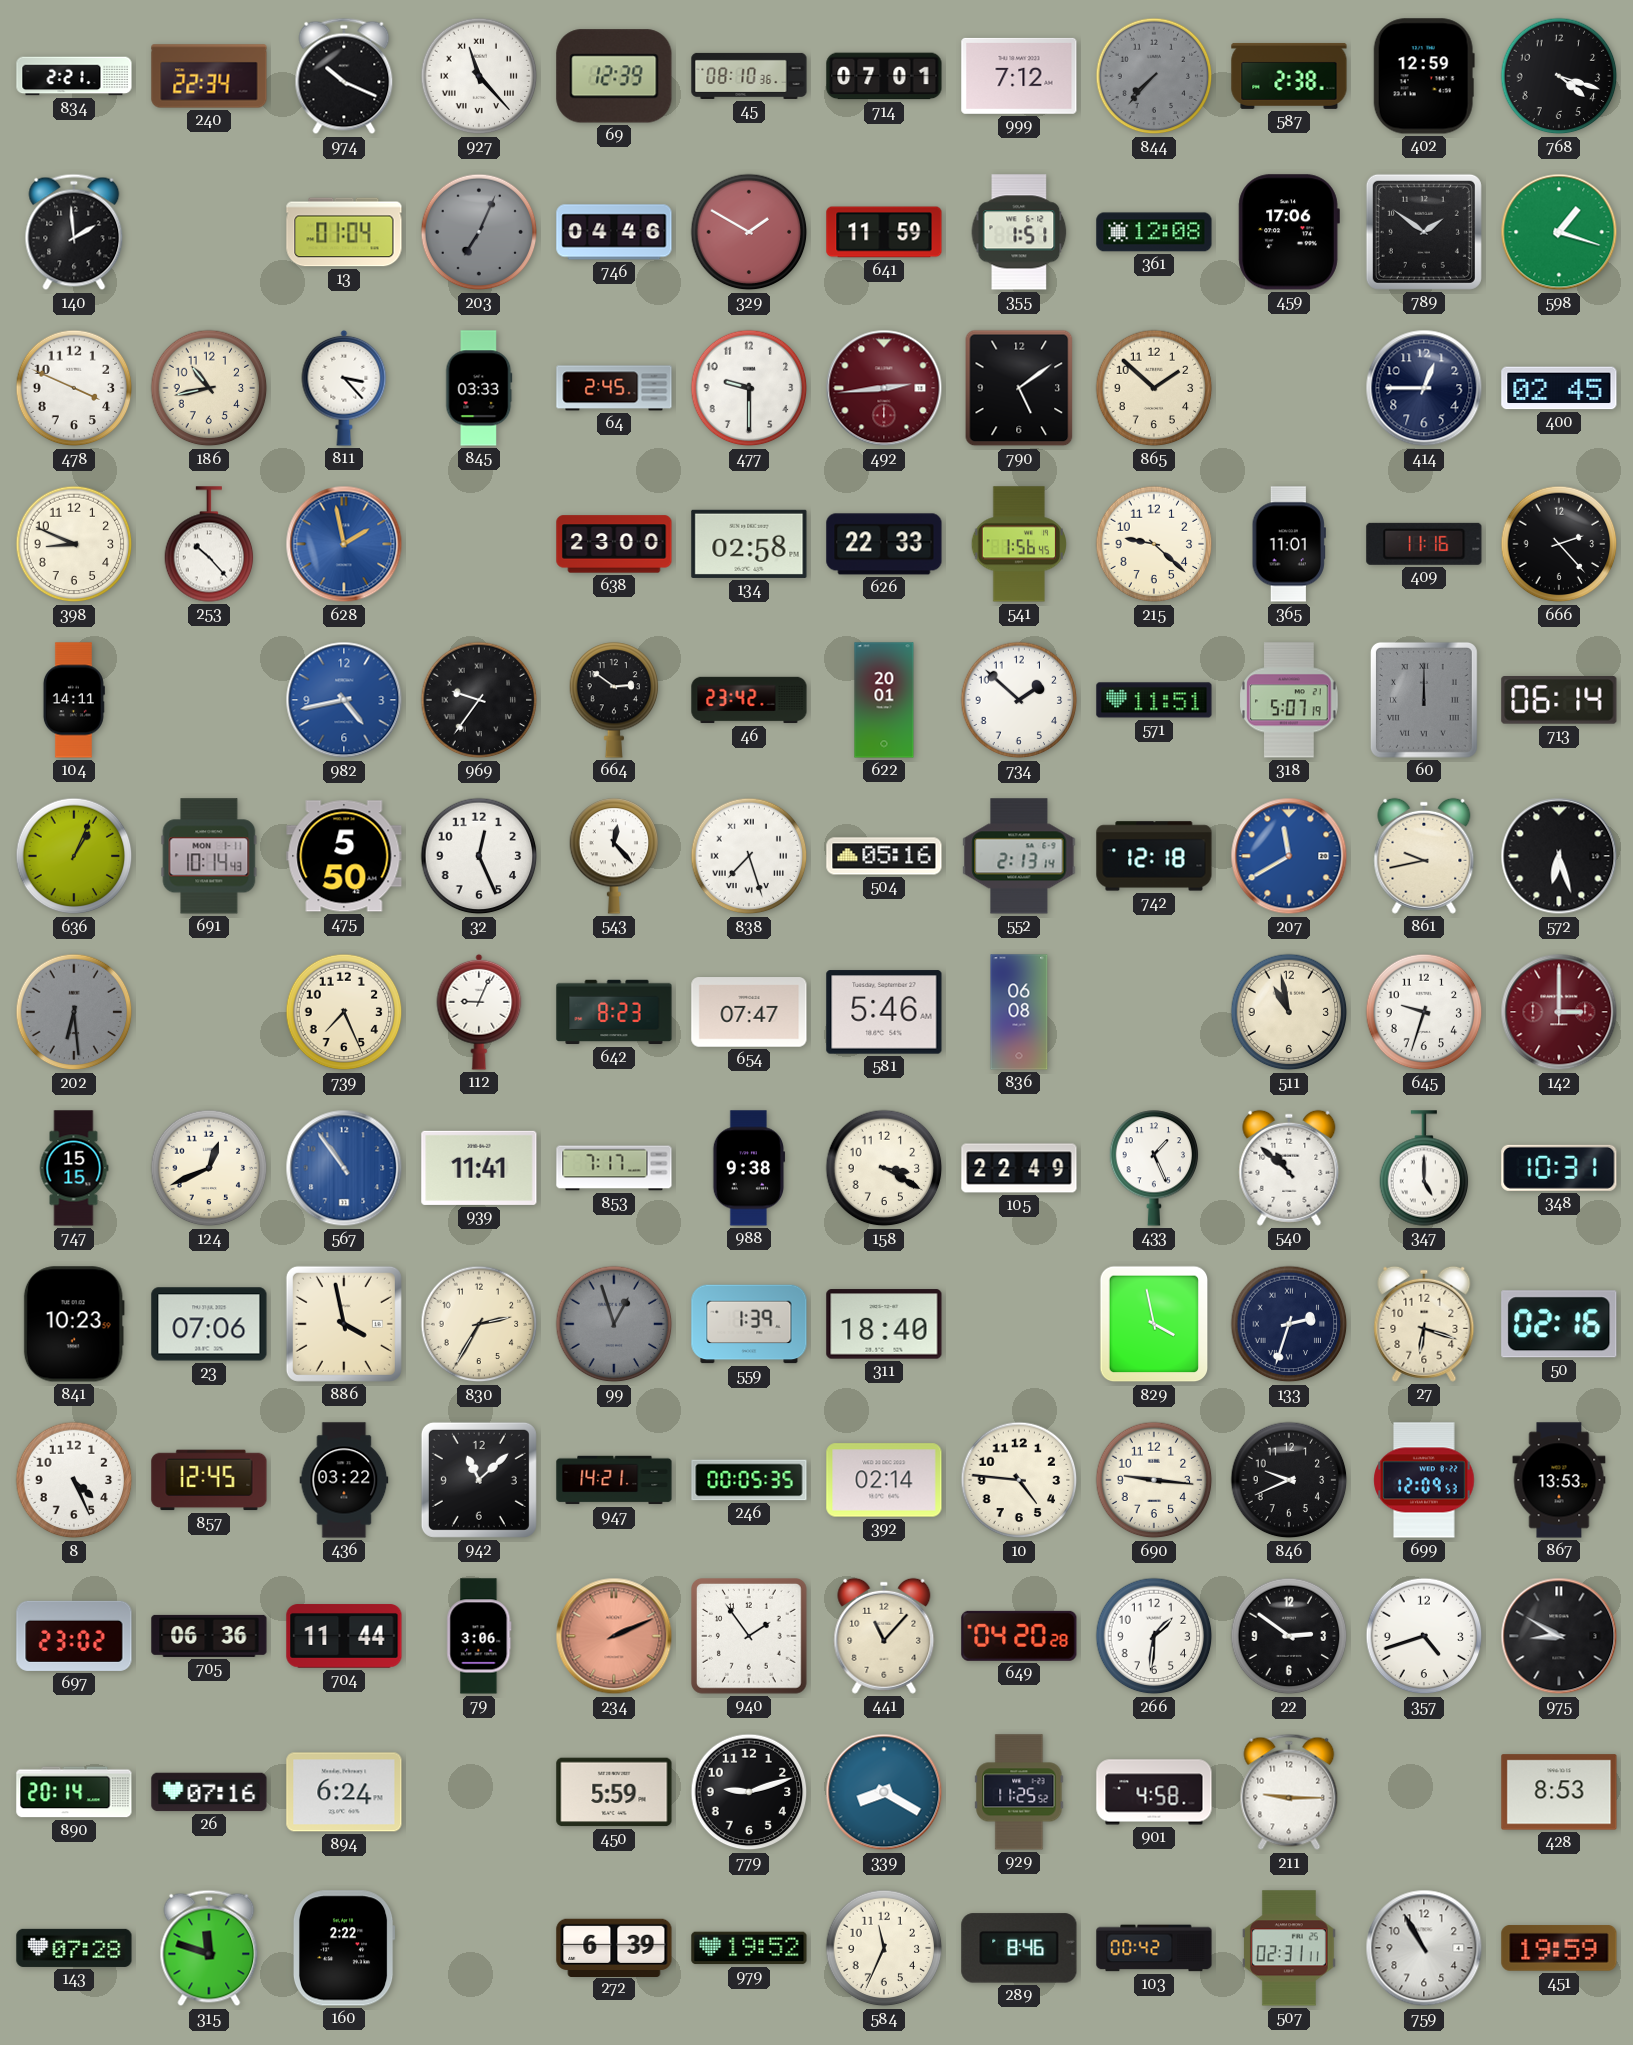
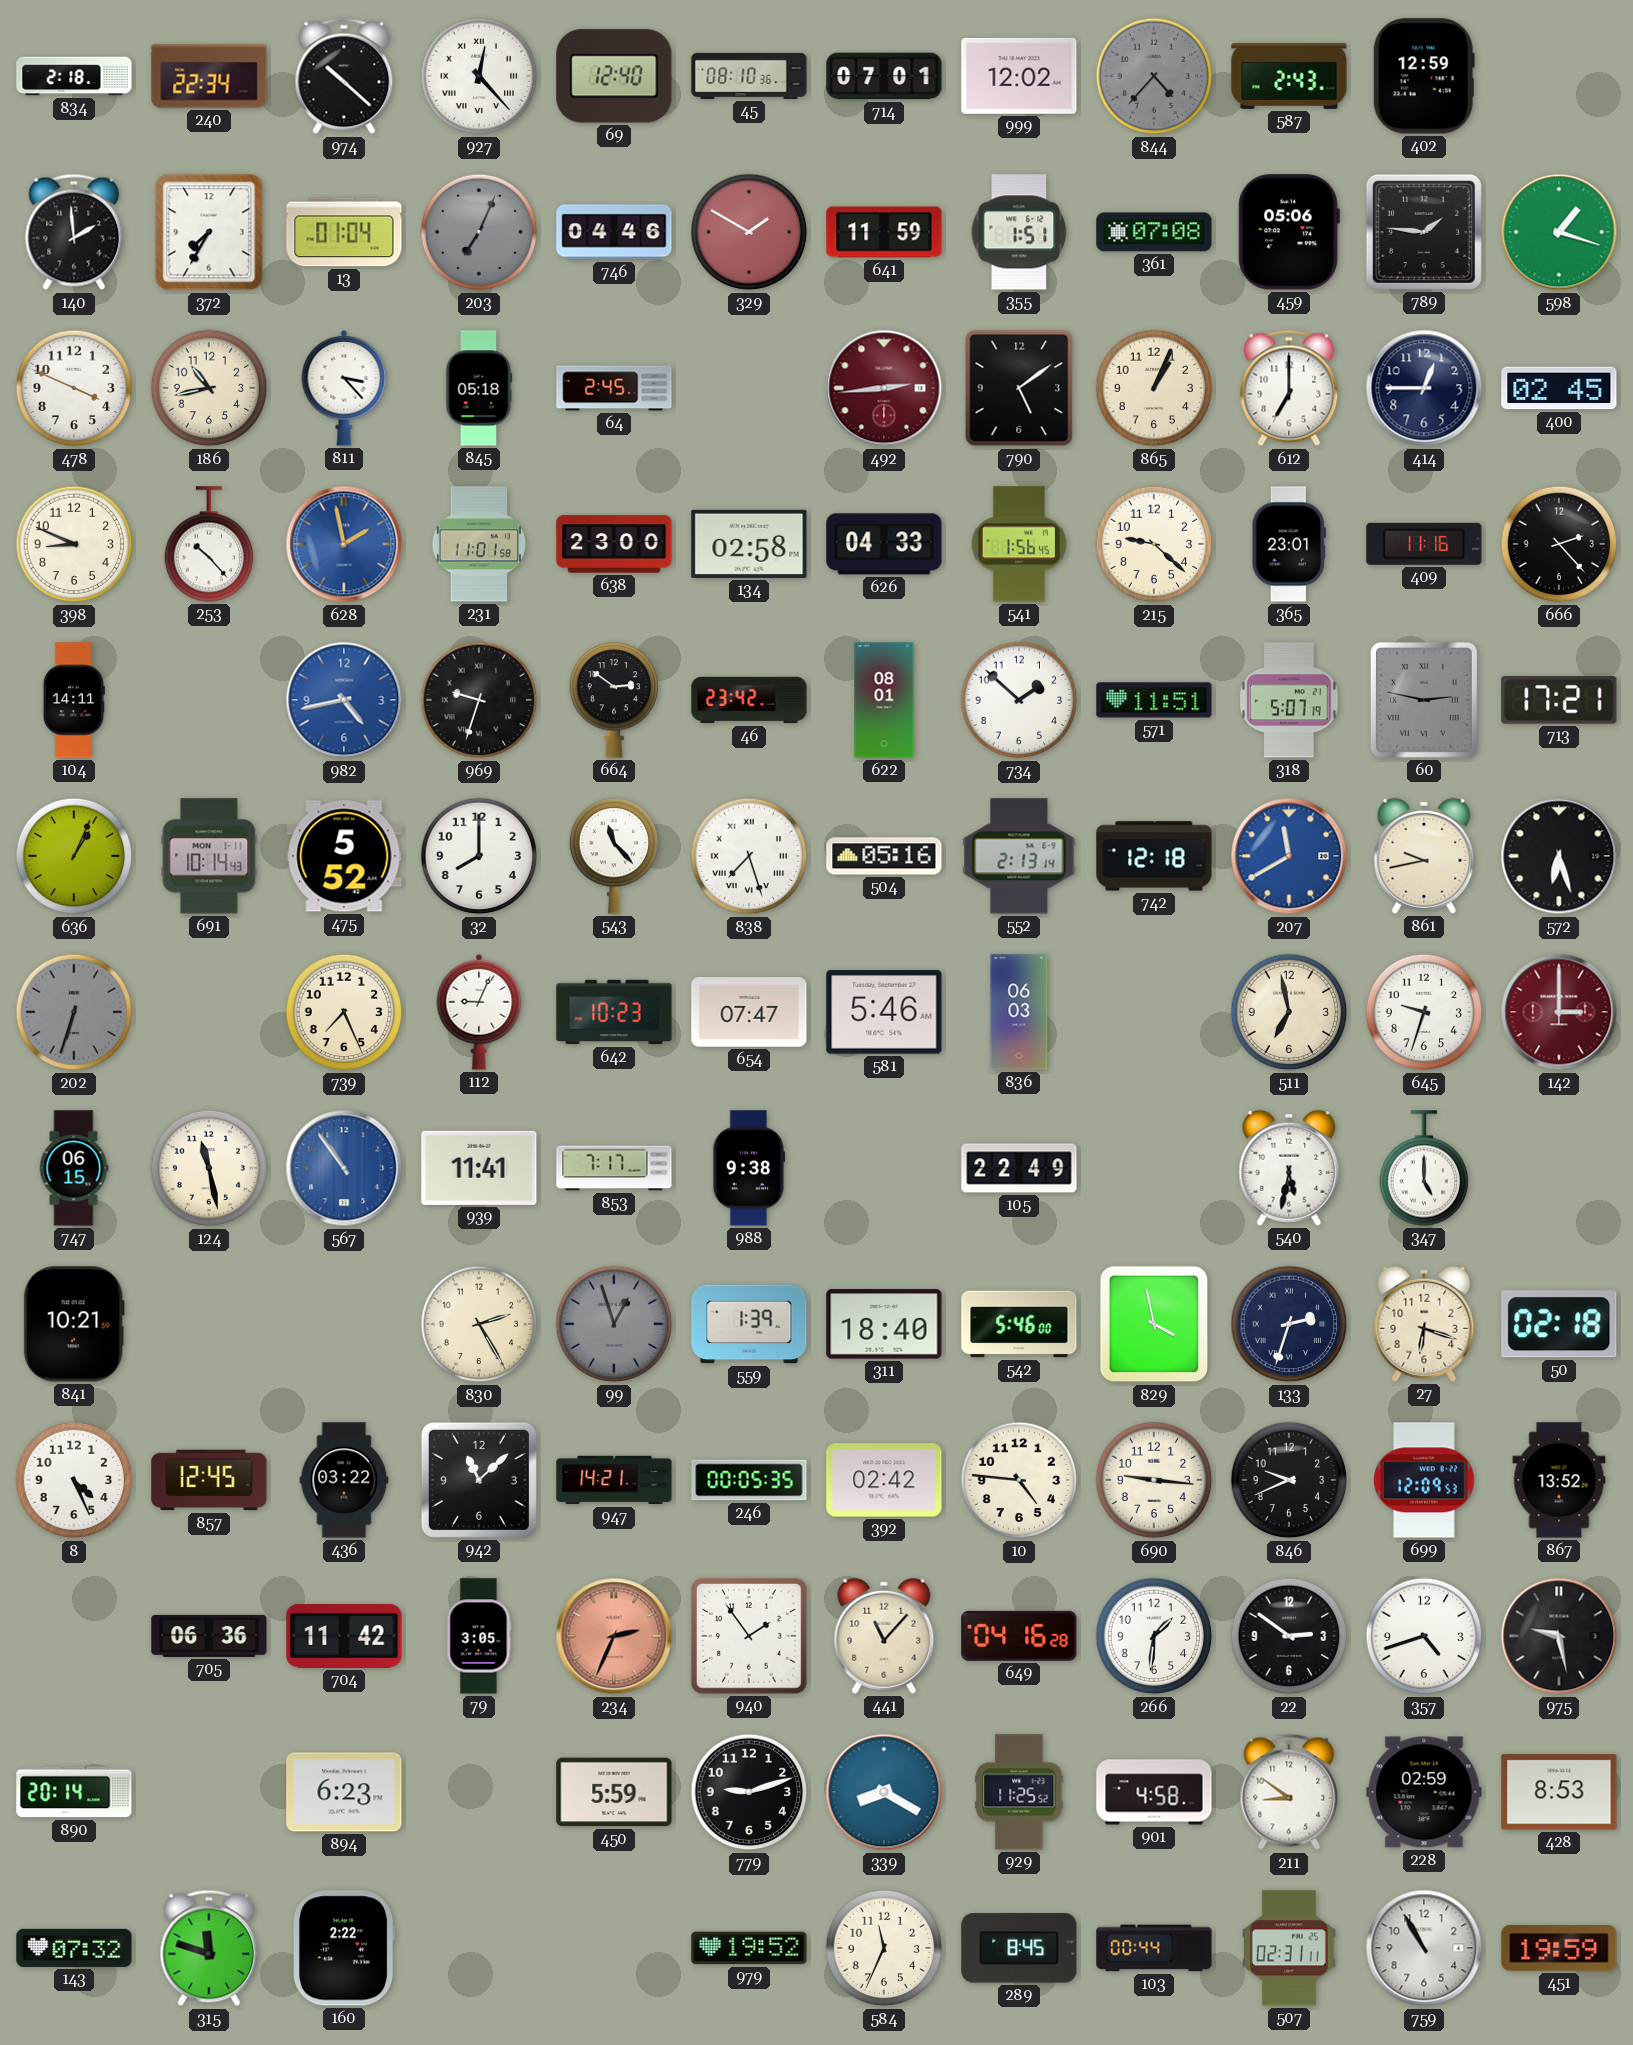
834: 2:21 -> 2:18 (74, 76)
974: 10:19 -> 10:22 (344, 76)
927: 11:23 -> 12:23 (479, 76)
69: 12:39 -> 12:40 (614, 76)
999: 7:12 -> 12:02 (1019, 76)
844: 7:37 -> 4:37 (1154, 76)
587: 2:38 -> 2:43 (1289, 76)
768: 4:18 -> none (1559, 76)
372: none -> 7:35 (209, 232)
361: 12:08 -> 07:08 (1154, 232)
459: 17:06 -> 05:06 (1289, 232)
789: 1:51 -> 1:46 (1424, 232)
845: 03:33 -> 05:18 (479, 388)
477: 9:30 -> none (749, 388)
865: 1:52 -> 1:04 (1154, 388)
612: none -> 7:00 (1289, 388)
231: none -> 11:01 (479, 544)
626: 22:33 -> 04:33 (884, 544)
365: 11:01 -> 23:01 (1289, 544)
969: 9:36 -> 9:33 (479, 700)
622: 20:01 -> 08:01 (884, 700)
60: 12:00 -> 2:47 (1424, 700)
713: 06:14 -> 17:21 (1559, 701)
475: 5:50 -> 5:52 (344, 856)
32: 12:26 -> 8:00 (479, 856)
543: 12:23 -> 11:23 (614, 856)
202: 6:29 -> 6:33 (74, 1012)
642: 8:23 -> 10:23 (614, 1012)
836: 06:08 -> 06:03 (1019, 1012)
511: 10:58 -> 6:58 (1289, 1012)
747: 15:15 -> 06:15 (74, 1168)
124: 12:41 -> 11:28 (209, 1168)
158: 3:20 -> none (884, 1168)
433: 1:26 -> none (1154, 1168)
540: 10:52 -> 5:32 (1289, 1168)
348: 10:31 -> none (1559, 1168)
841: 10:23 -> 10:21 (74, 1324)
23: 07:06 -> none (209, 1324)
886: 3:58 -> none (344, 1324)
830: 2:35 -> 2:25 (479, 1324)
542: none -> 5:46 (1019, 1324)
50: 02:16 -> 02:18 (1559, 1324)
392: 02:14 -> 02:42 (884, 1480)
867: 13:53 -> 13:52 (1559, 1480)
697: 23:02 -> none (74, 1636)
704: 11:44 -> 11:42 (344, 1636)
79: 3:06 -> 3:05 (479, 1636)
234: 2:11 -> 2:34 (614, 1636)
649: 04:20 -> 04:16 (1019, 1636)
975: 8:50 -> 9:28 (1559, 1636)
26: 07:16 -> none (209, 1792)
894: 6:24 -> 6:23 (344, 1792)
211: 9:15 -> 8:51 (1289, 1792)
228: none -> 02:59 (1424, 1792)
143: 07:28 -> 07:32 (74, 1948)
272: 6:39 -> none (614, 1947)
289: 8:46 -> 8:45 (1019, 1948)
103: 00:42 -> 00:44 (1154, 1948)
